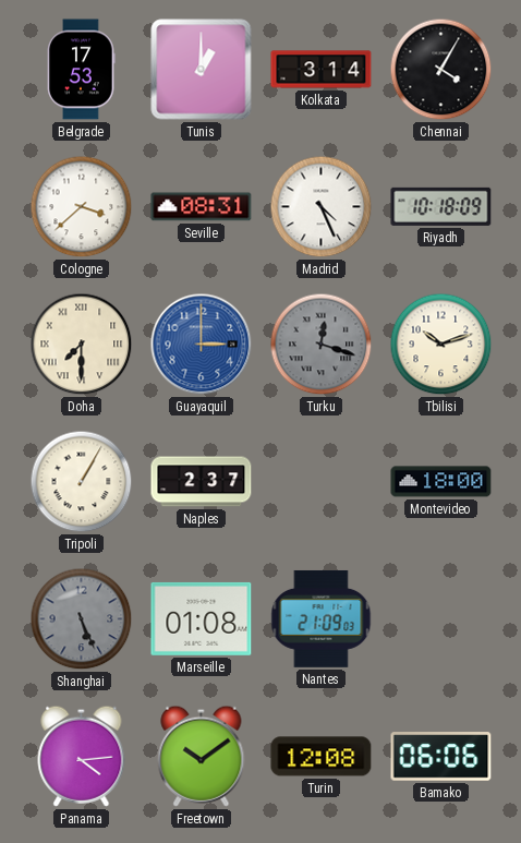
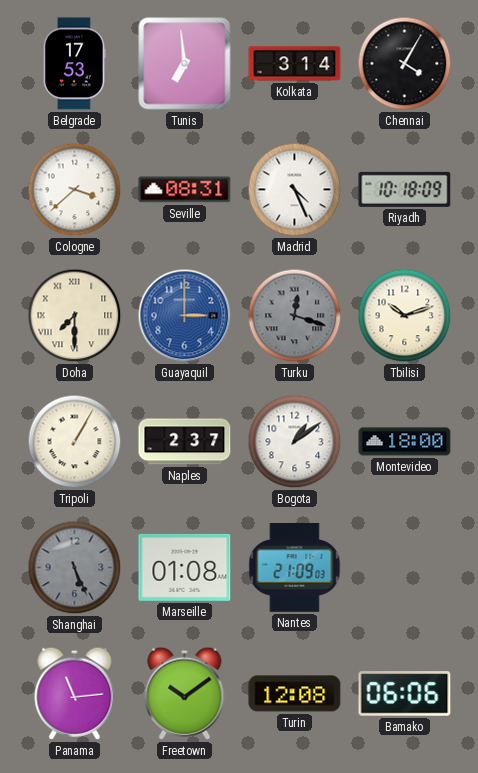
Tunis: 1:00 -> 6:59 (185, 64)
Bogota: none -> 1:09 (295, 442)
Panama: 4:14 -> 11:14 (75, 693)
